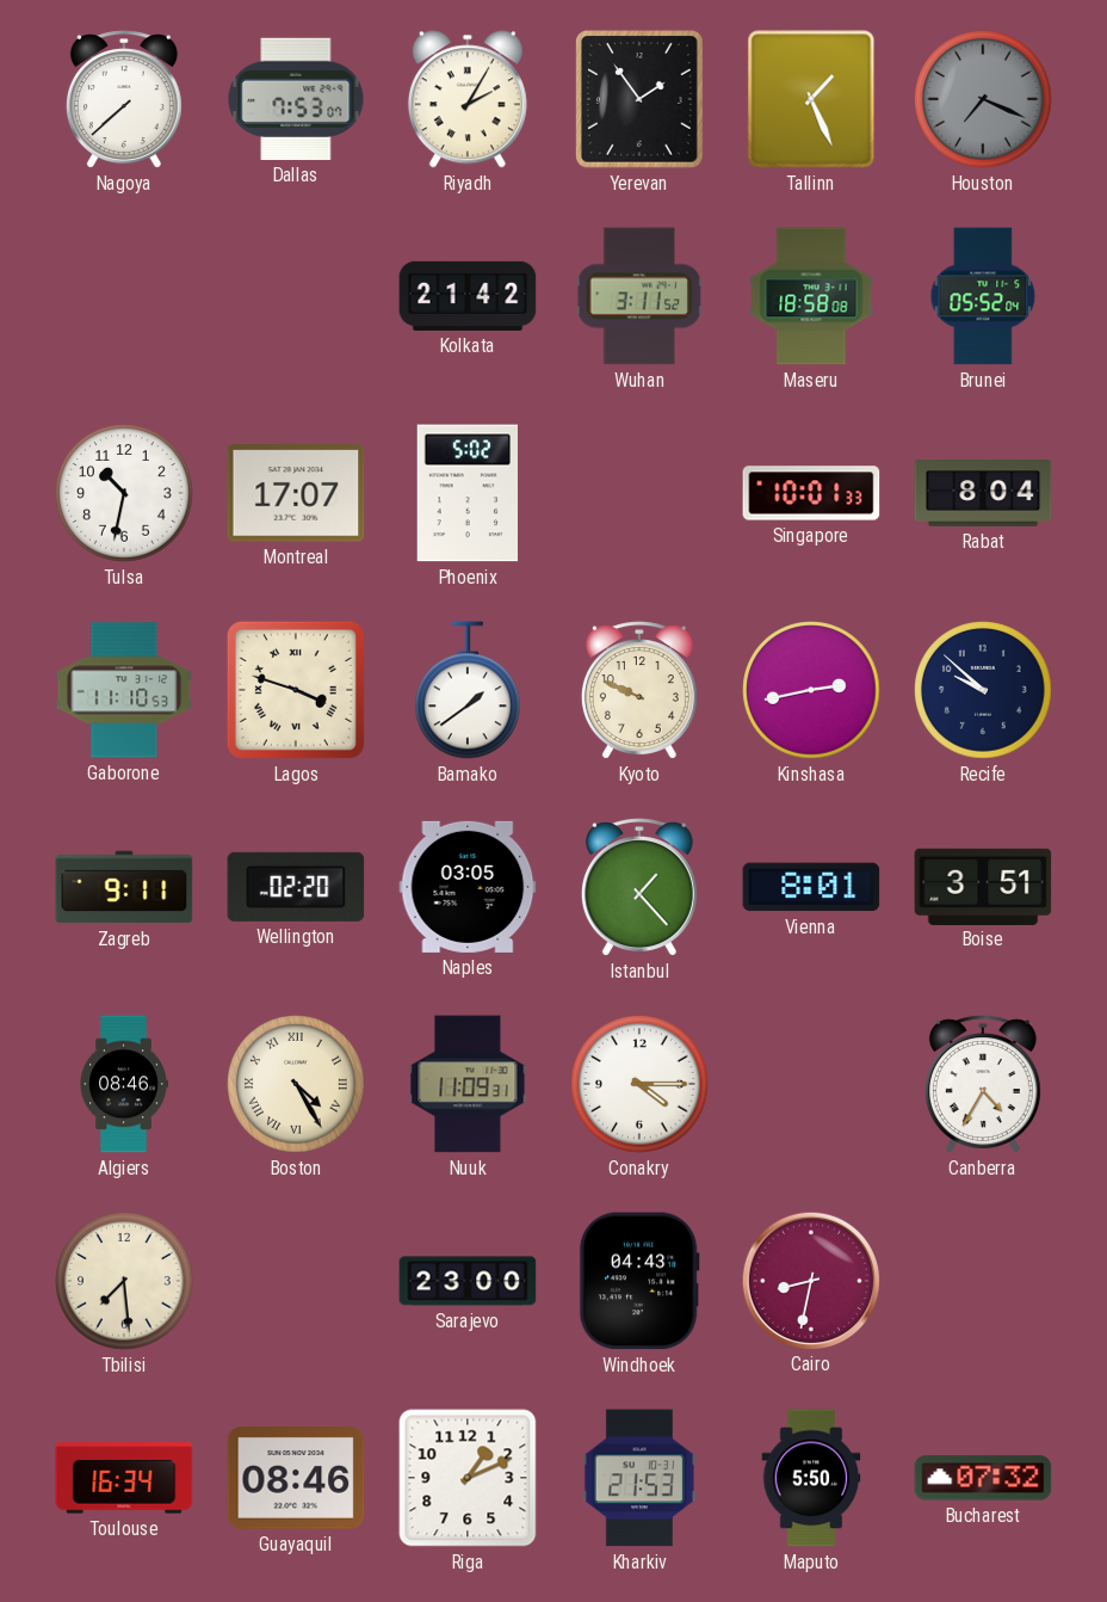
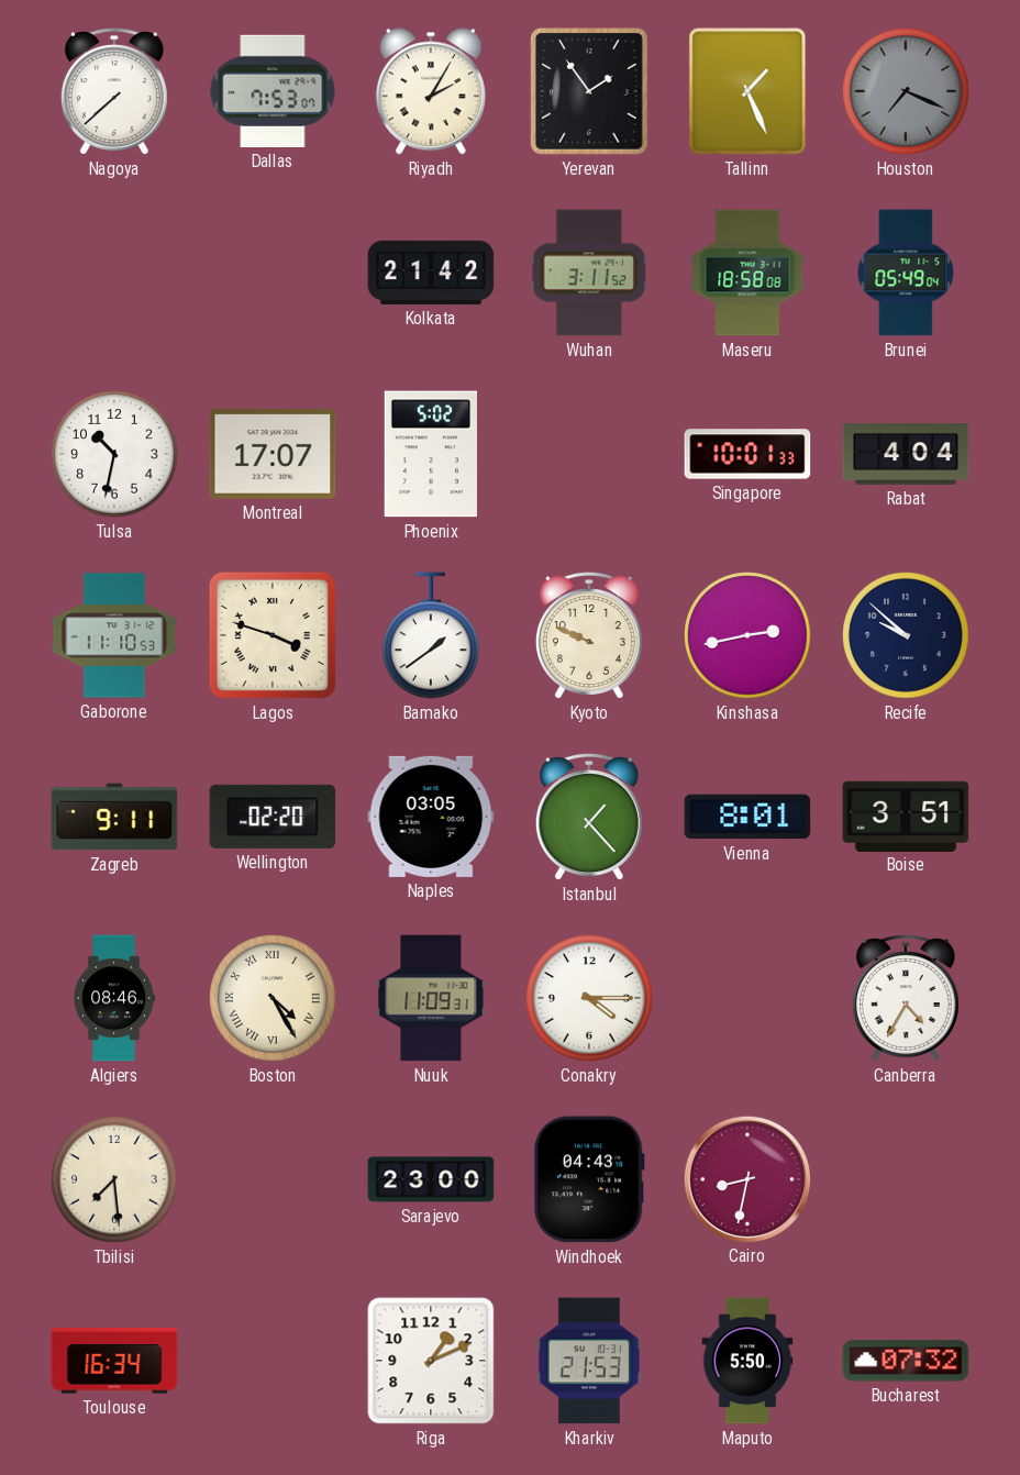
Brunei: 05:52 -> 05:49 (906, 273)
Rabat: 8:04 -> 4:04 (906, 454)
Guayaquil: 08:46 -> none (296, 1479)
